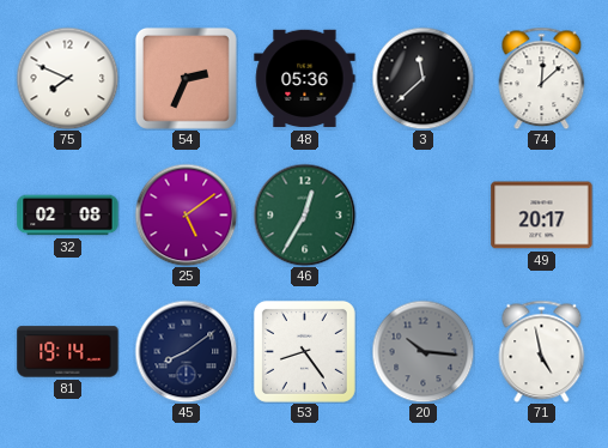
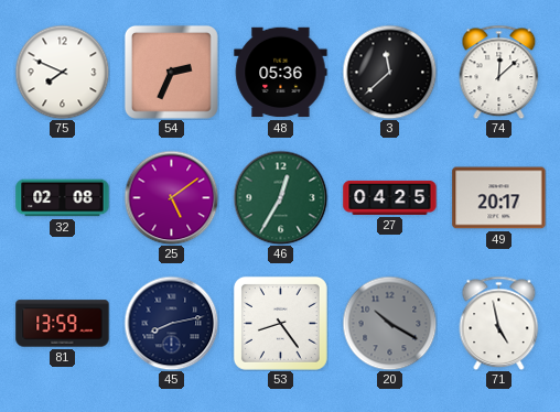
27: none -> 04:25 (390, 197)
81: 19:14 -> 13:59 (63, 324)
45: 8:09 -> 8:13 (171, 323)
20: 10:16 -> 10:20 (389, 323)
